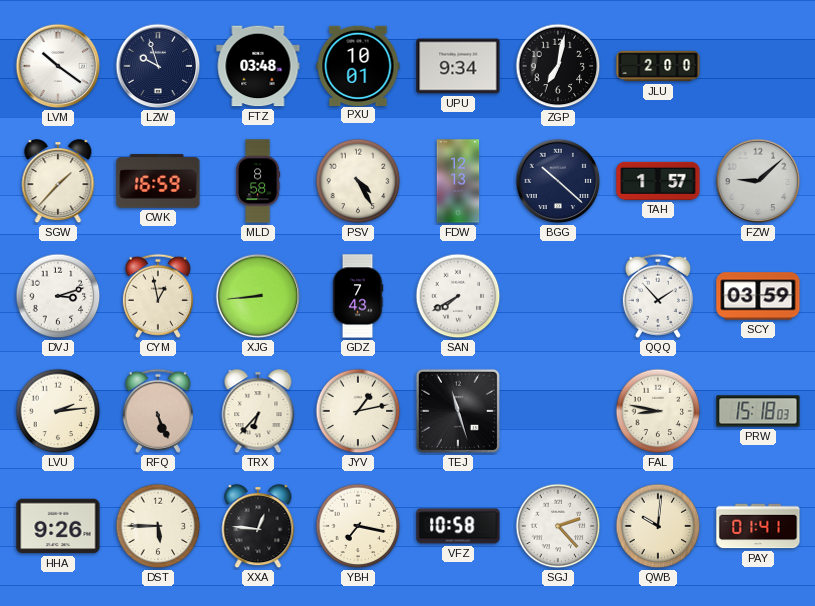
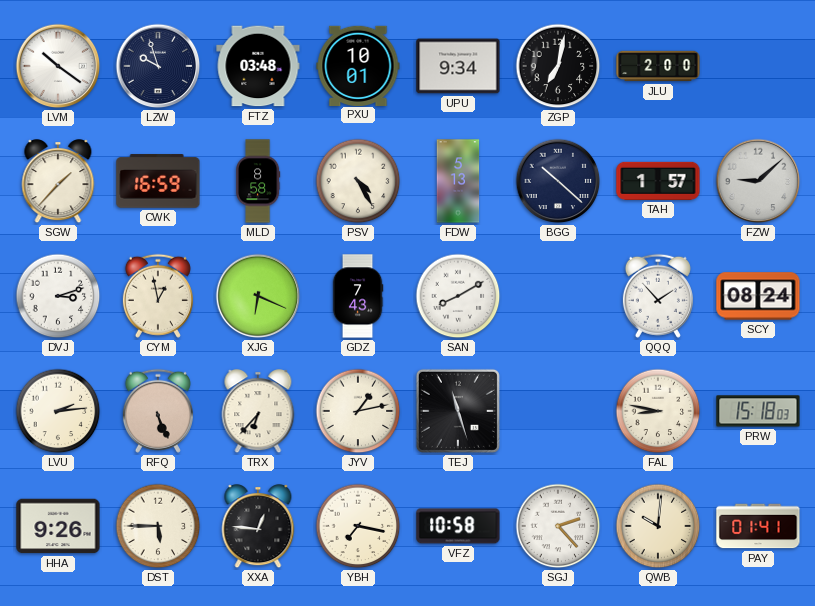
FDW: 12:13 -> 5:13 (458, 181)
XJG: 8:44 -> 6:19 (258, 296)
SAN: 7:40 -> 8:10 (458, 296)
SCY: 03:59 -> 08:24 (758, 296)
